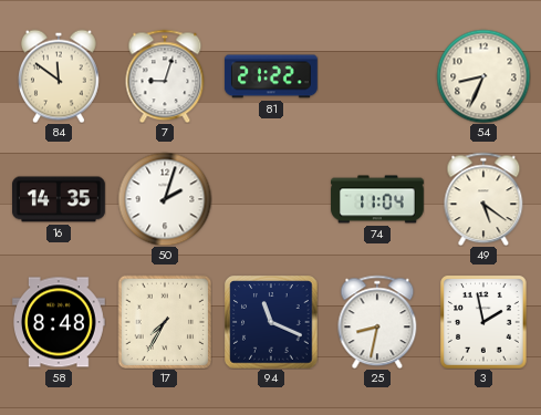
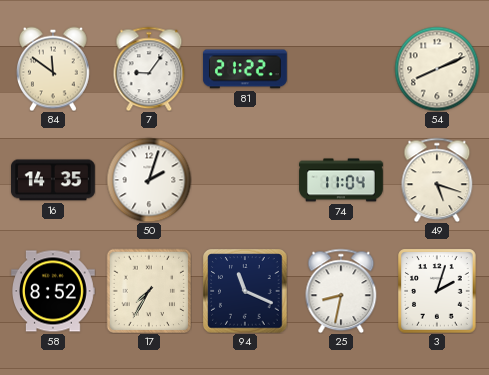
7: 9:03 -> 9:06 (149, 69)
54: 8:34 -> 8:11 (437, 69)
49: 5:21 -> 5:18 (437, 180)
58: 8:48 -> 8:52 (54, 291)
3: 1:58 -> 2:03 (437, 291)
